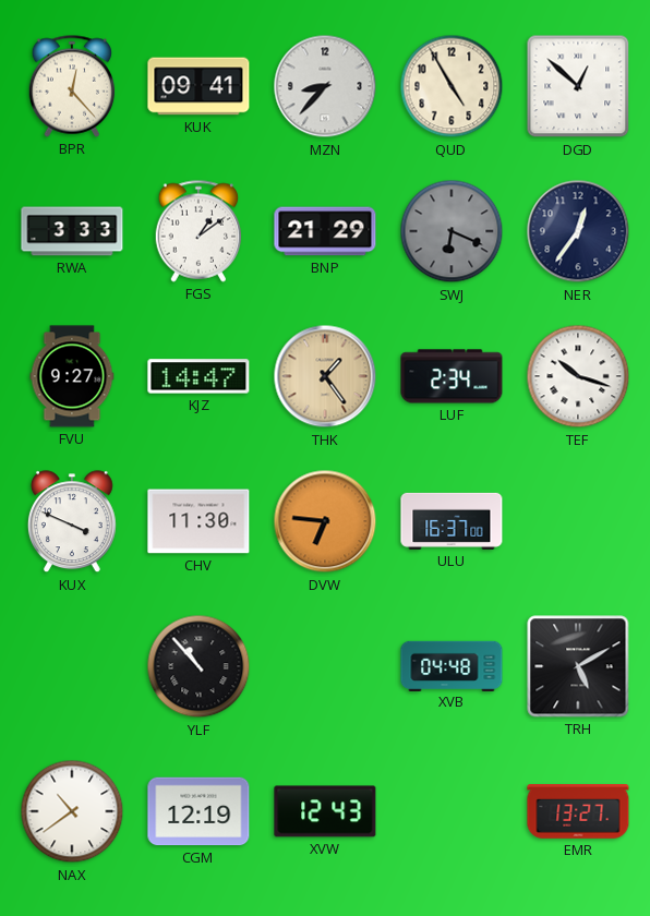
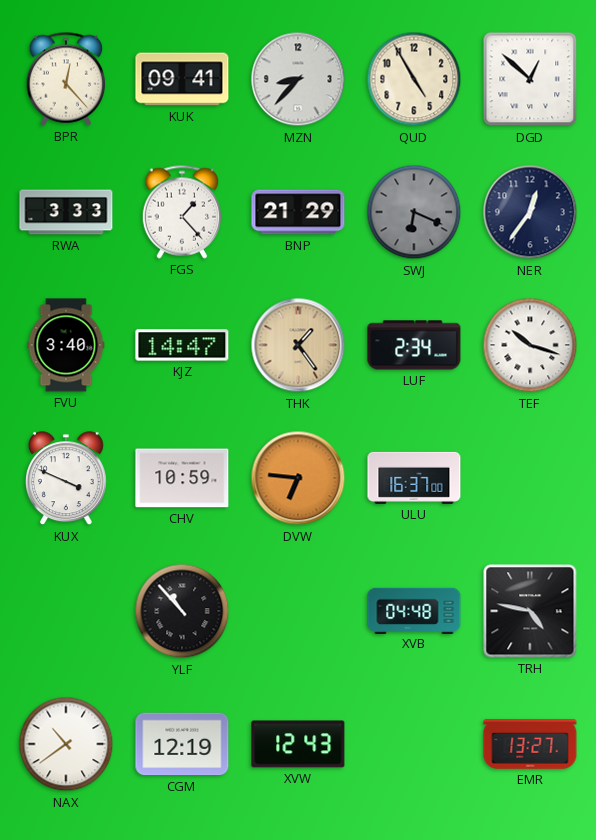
FGS: 1:09 -> 1:23 (182, 212)
FVU: 9:27 -> 3:40 (66, 345)
CHV: 11:30 -> 10:59 (182, 478)
TRH: 5:10 -> 4:47 (530, 611)
